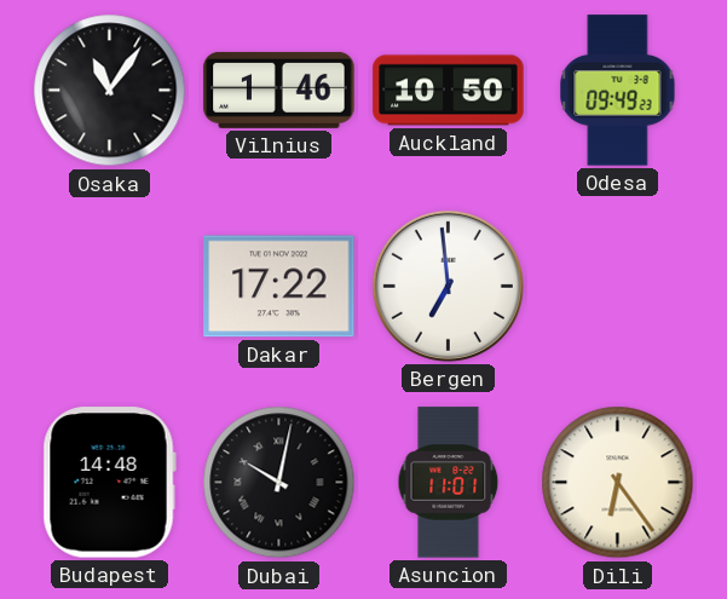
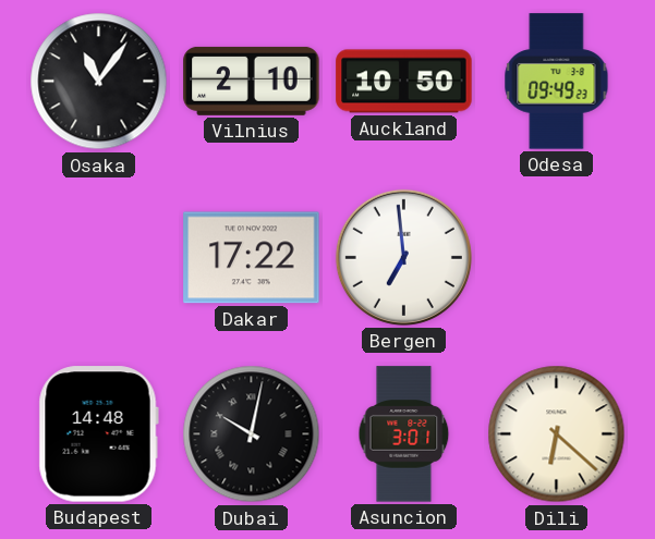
Vilnius: 1:46 -> 2:10 (252, 81)
Asuncion: 11:01 -> 3:01 (404, 434)
Dili: 6:24 -> 6:22 (557, 434)
